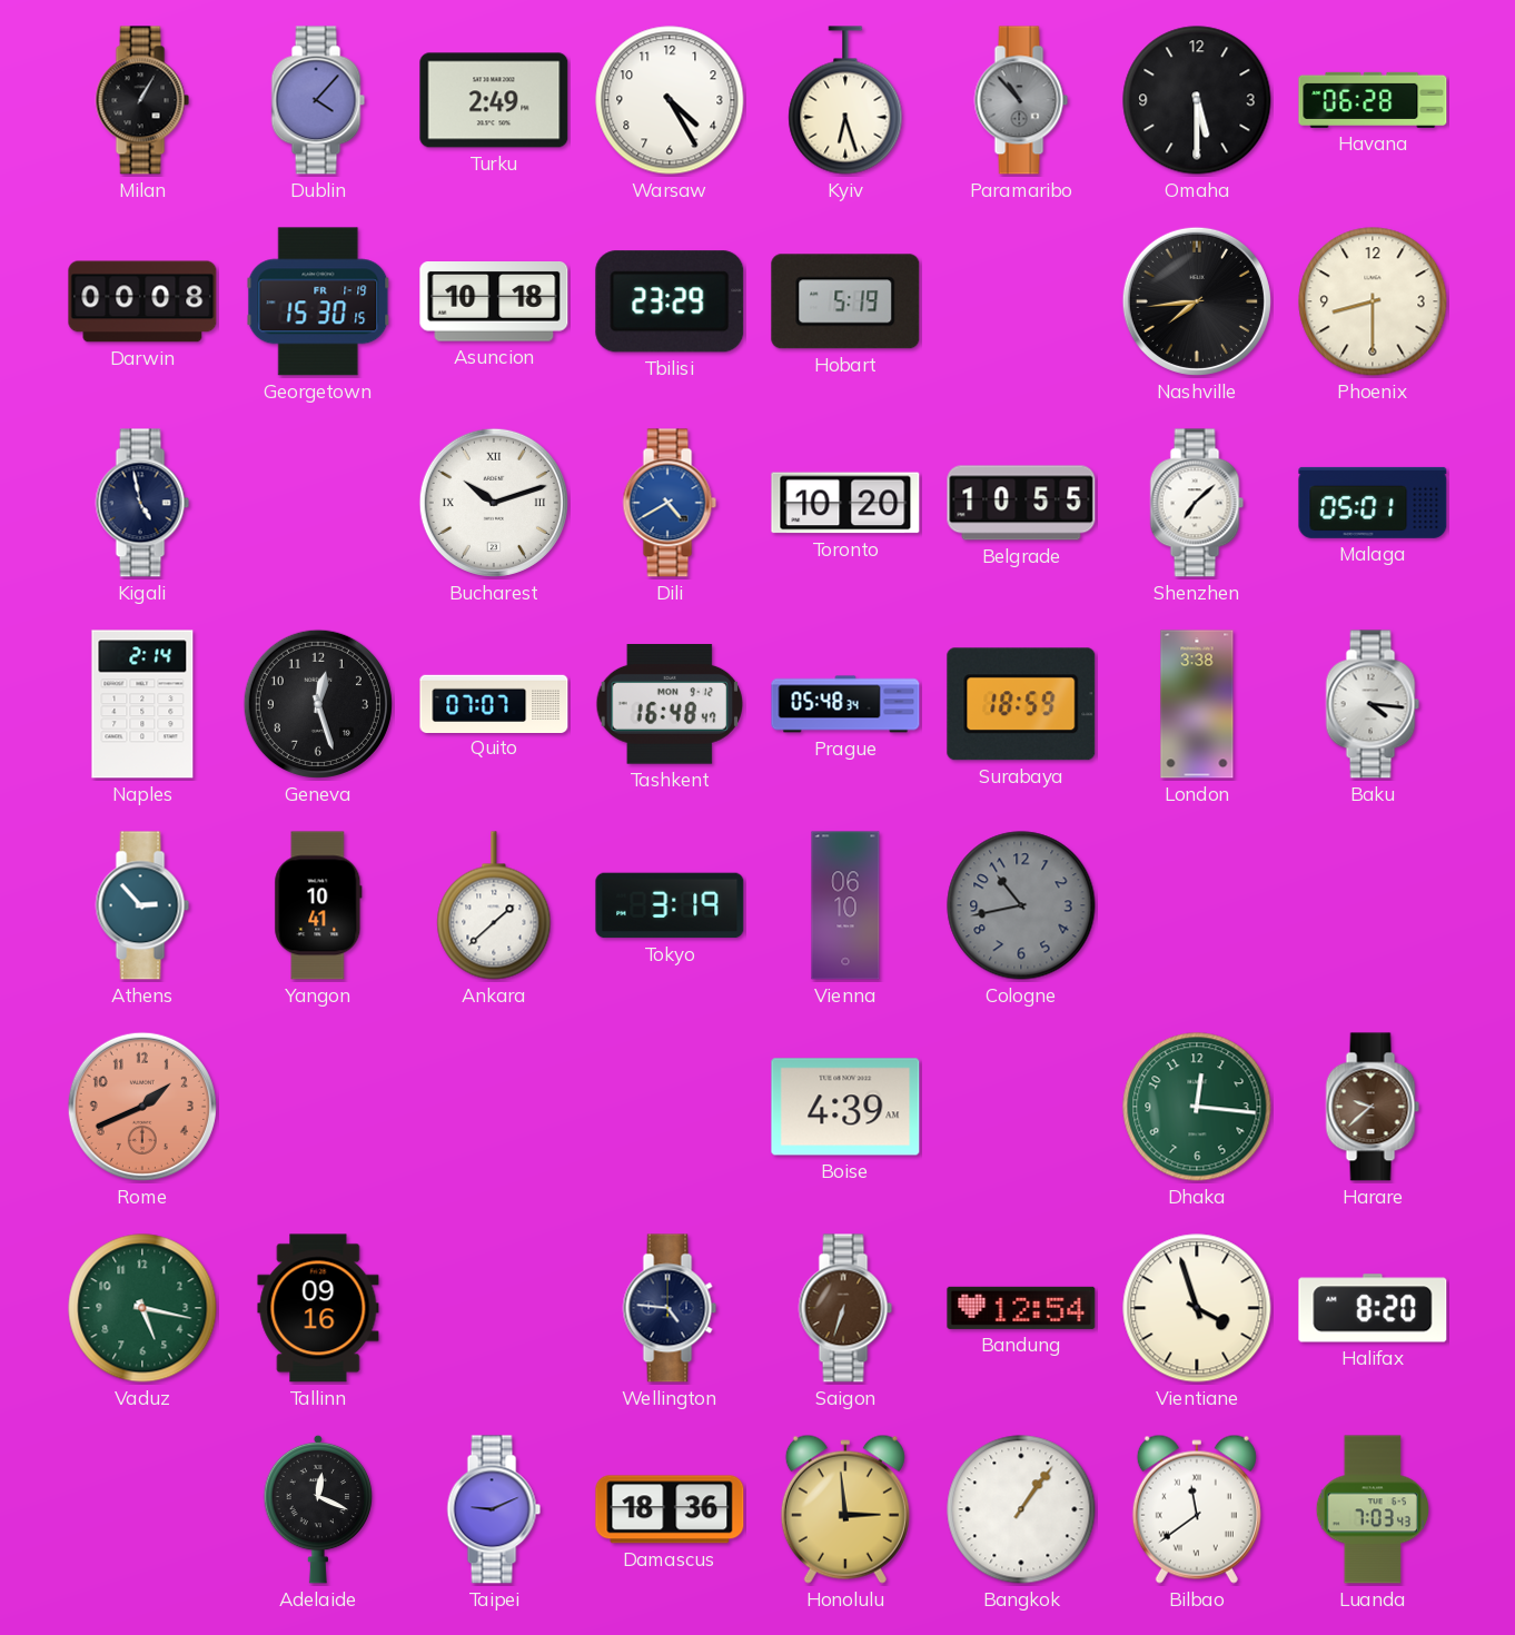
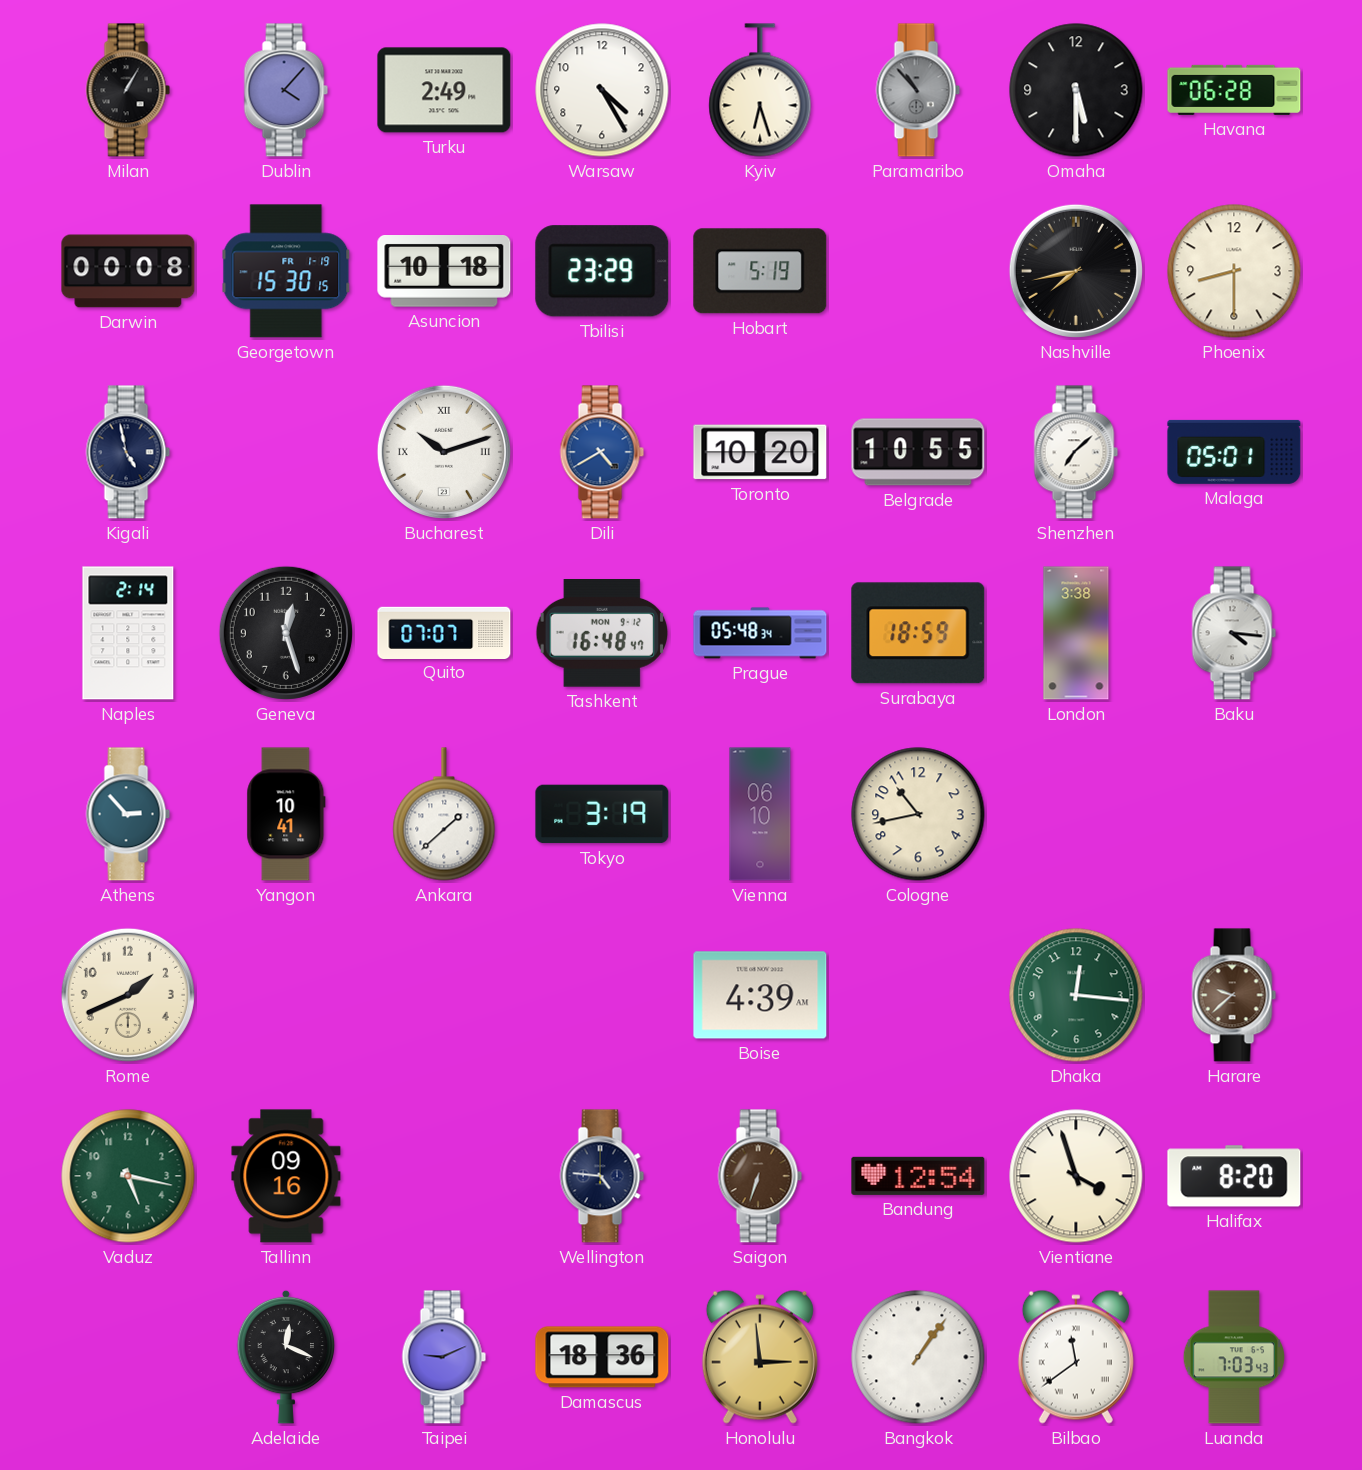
Nashville: 7:44 -> 7:43 (1076, 271)
Cologne dial: grey -> cream (918, 814)
Rome dial: salmon -> cream (128, 995)
